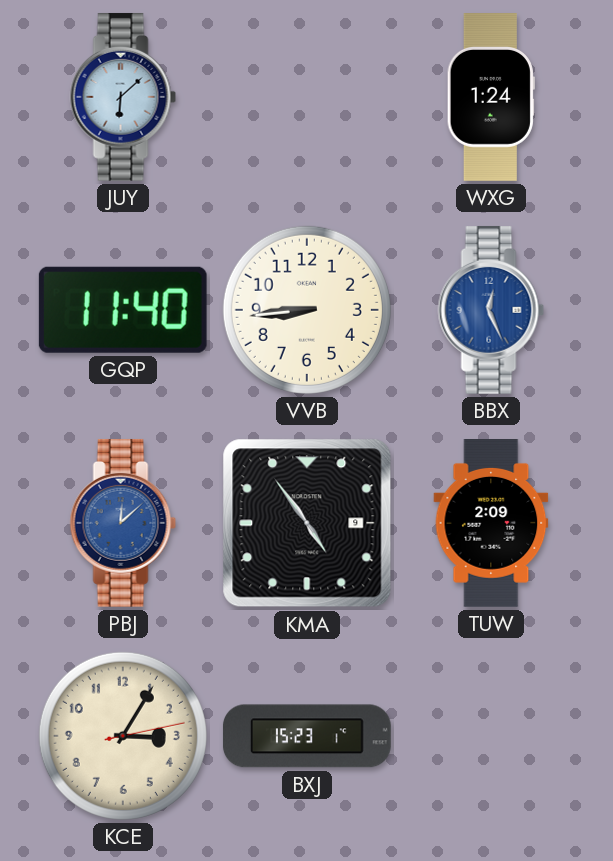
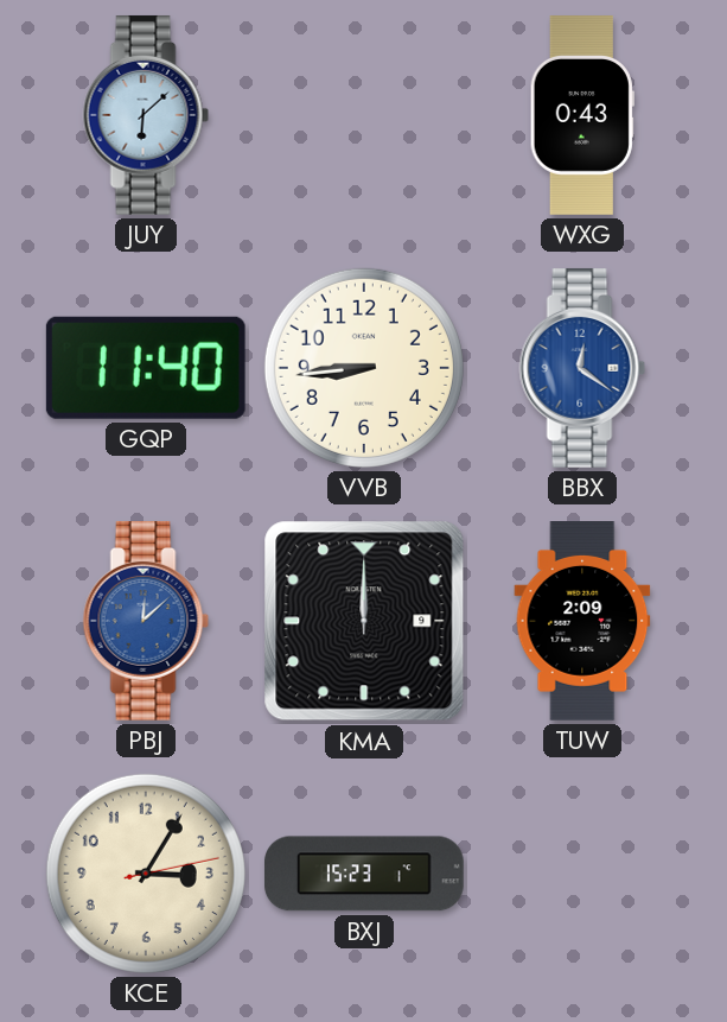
WXG: 1:24 -> 0:43 (582, 116)
BBX: 12:26 -> 12:21 (582, 368)
KMA: 4:54 -> 12:00 (364, 621)
